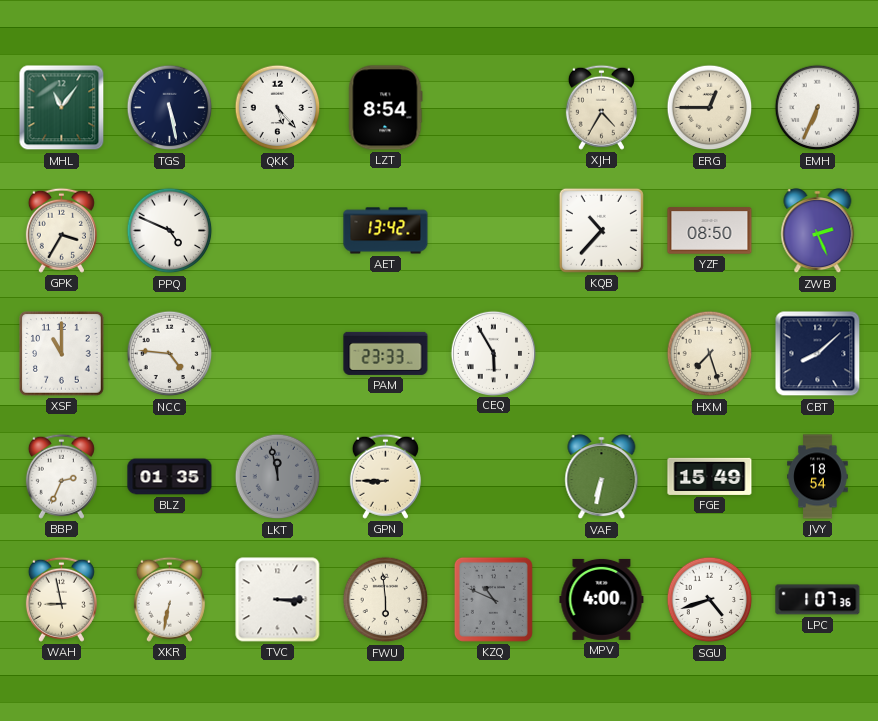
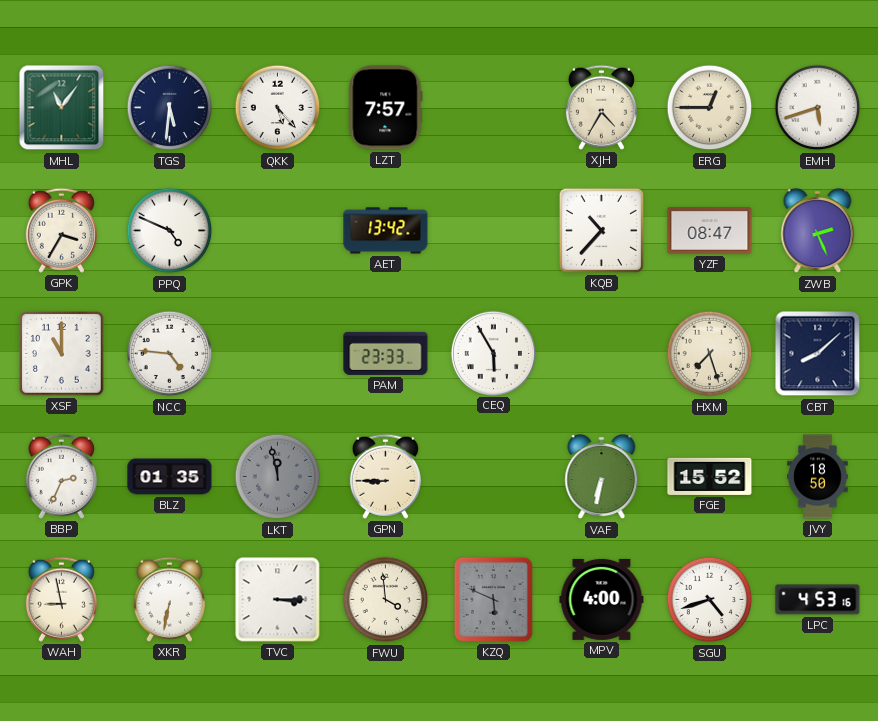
TGS: 5:28 -> 5:31 (170, 108)
LZT: 8:54 -> 7:57 (386, 108)
EMH: 6:34 -> 5:42 (818, 108)
YZF: 08:50 -> 08:47 (710, 231)
FGE: 15:49 -> 15:52 (710, 476)
JVY: 18:54 -> 18:50 (818, 477)
FWU: 5:59 -> 3:59 (386, 600)
KZQ: 10:49 -> 5:49 (493, 599)
LPC: 1:07 -> 4:53 (818, 600)
